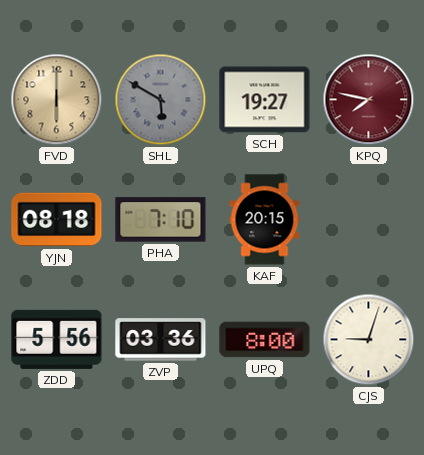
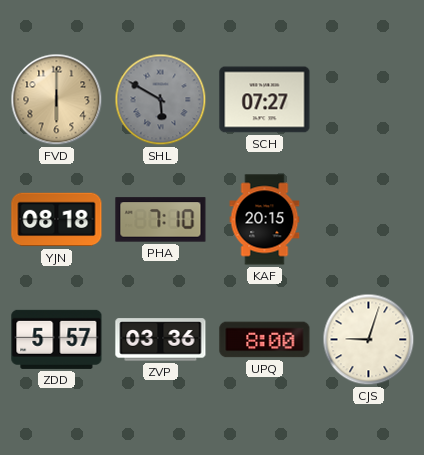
SCH: 19:27 -> 07:27 (265, 100)
KPQ: 7:47 -> none (369, 100)
ZDD: 5:56 -> 5:57 (57, 339)
